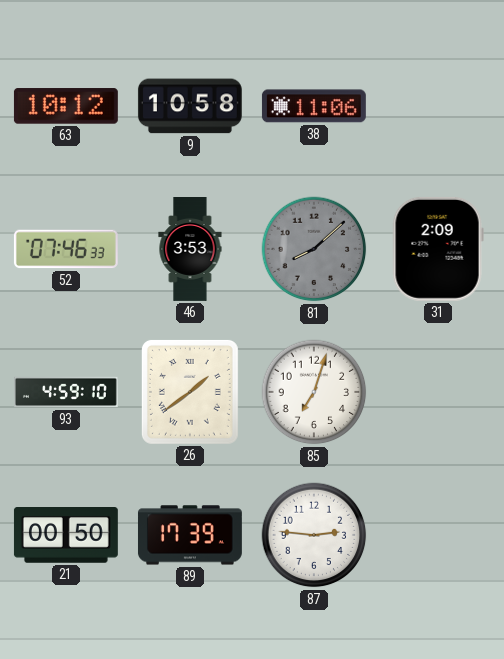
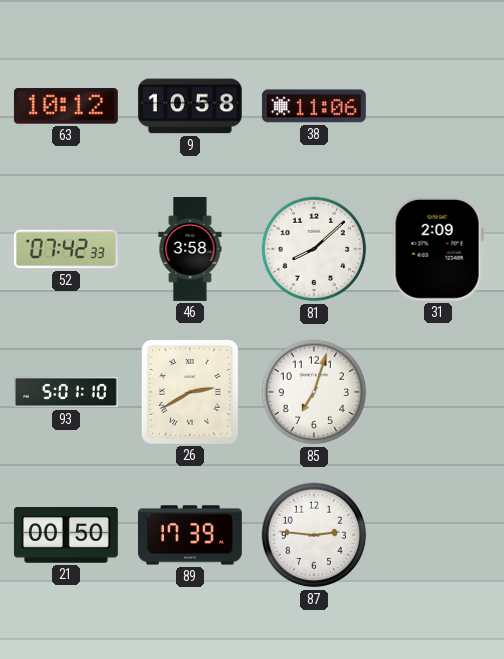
52: 07:46 -> 07:42 (66, 249)
46: 3:53 -> 3:58 (190, 250)
81 dial: grey -> white (314, 249)
93: 4:59 -> 5:01 (66, 392)
26: 1:39 -> 2:40 (190, 392)
